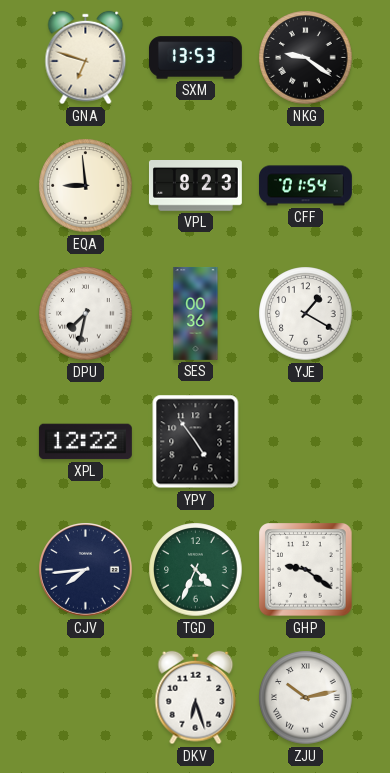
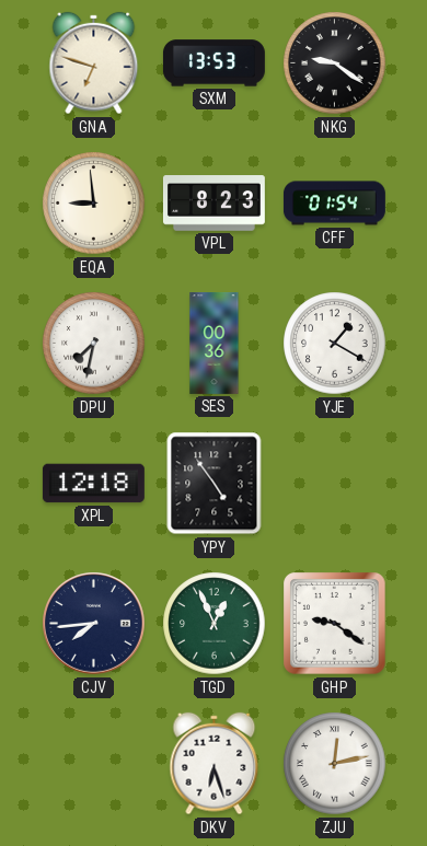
XPL: 12:22 -> 12:18 (93, 484)
TGD: 4:34 -> 12:56 (215, 624)
ZJU: 10:13 -> 12:13 (335, 764)
